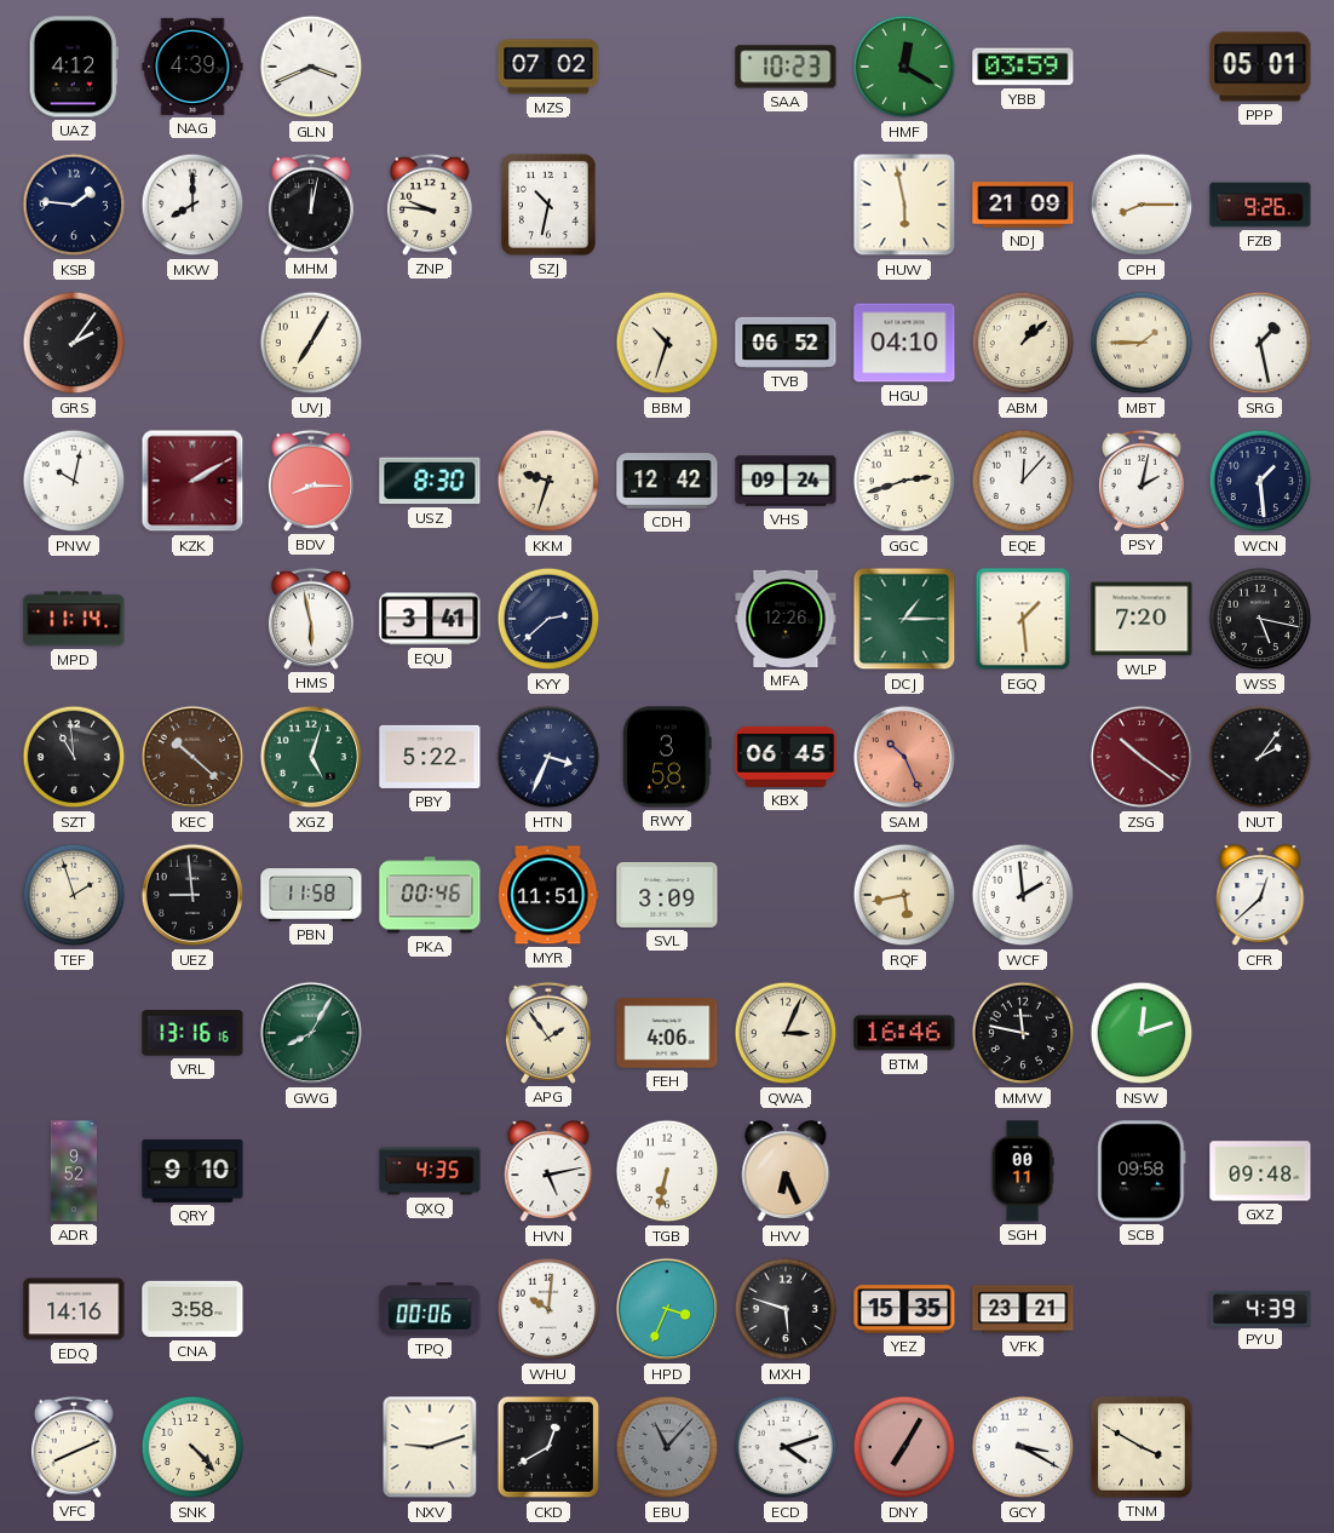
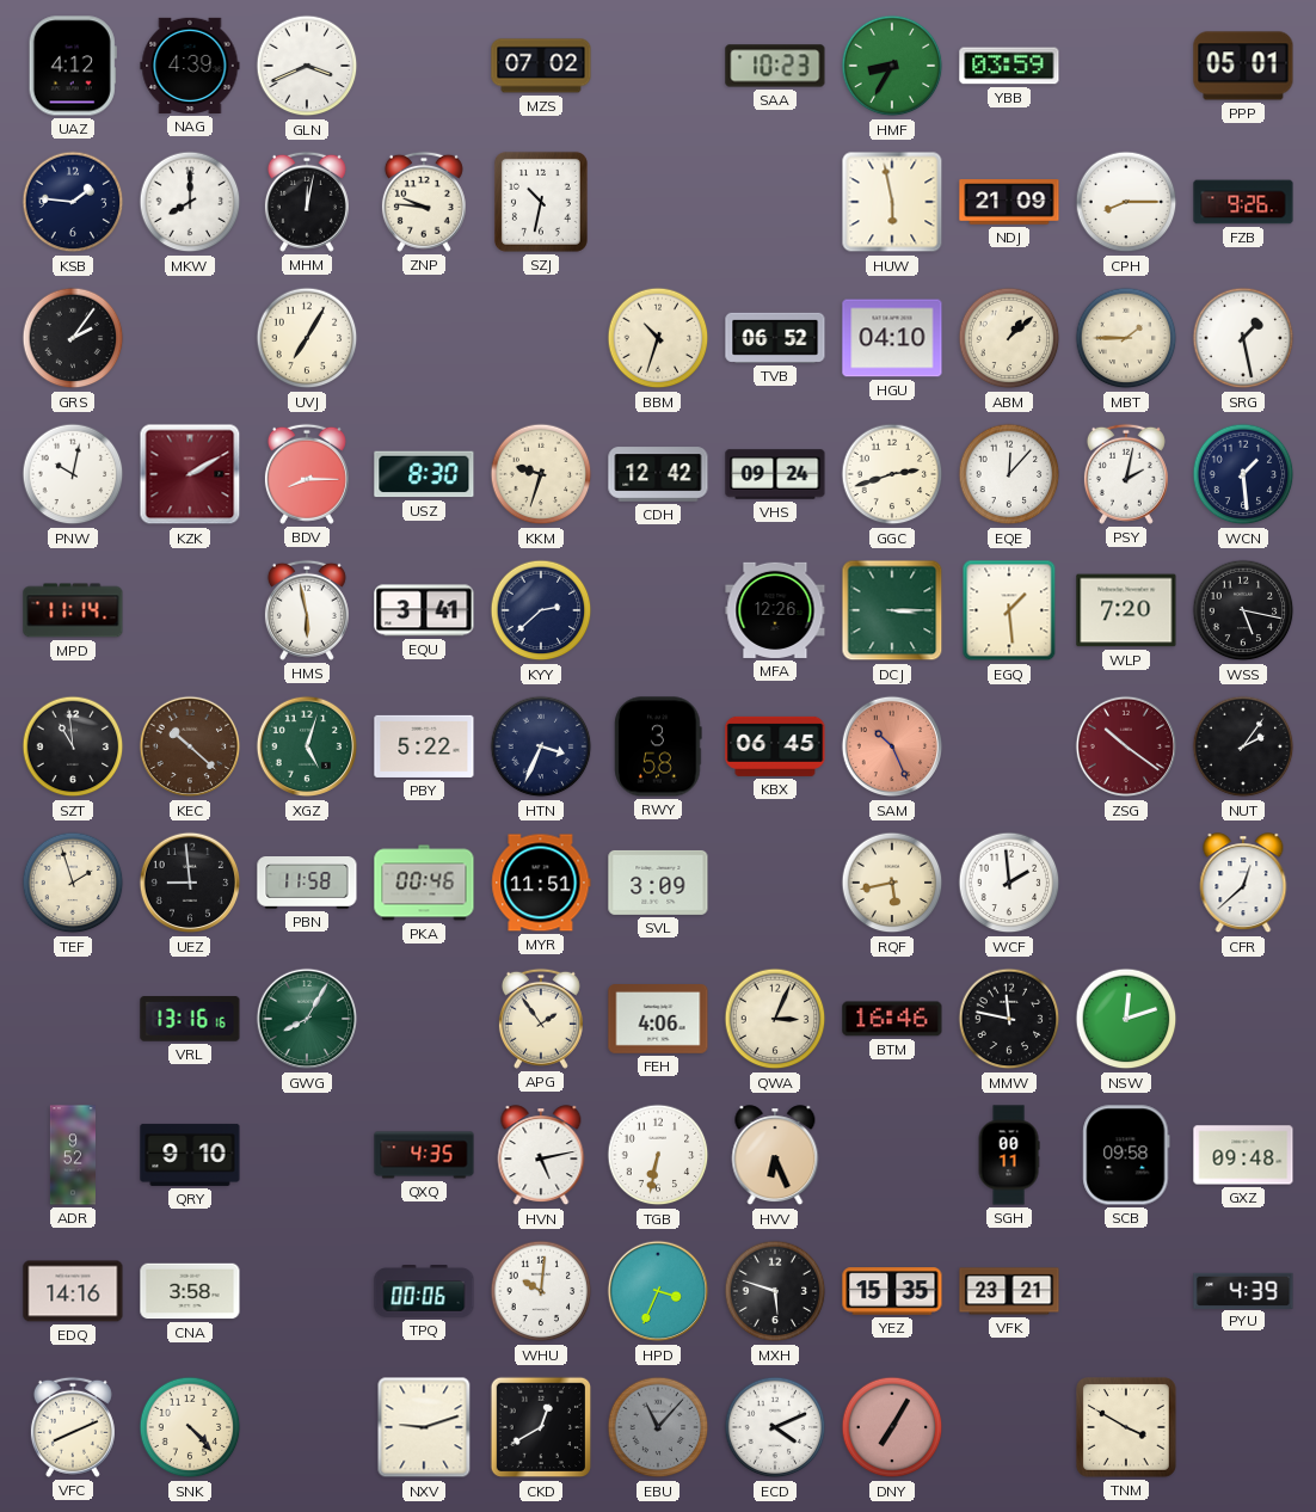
HMF: 12:20 -> 8:35 (892, 66)
DCJ: 1:15 -> 3:15 (892, 610)
ECD: 4:12 -> 4:11 (775, 1427)
GCY: 3:20 -> none (1023, 1447)
